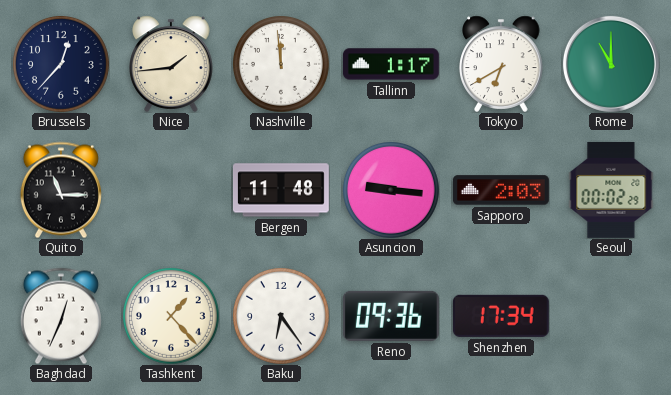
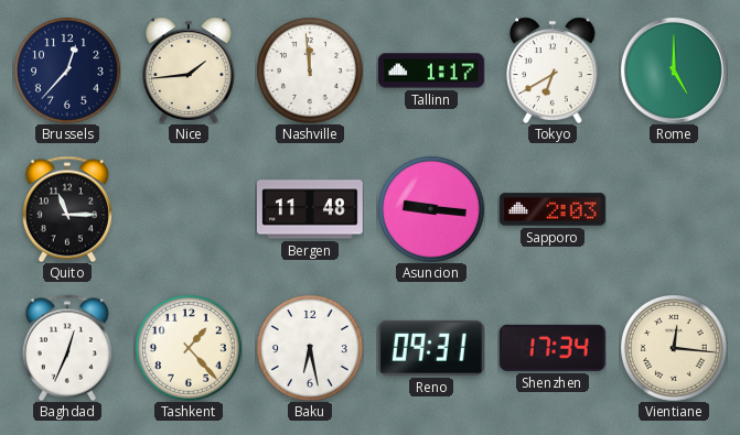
Rome: 11:00 -> 5:00 (674, 70)
Seoul: 00:02 -> none (611, 190)
Baku: 6:24 -> 6:28 (310, 348)
Reno: 09:36 -> 09:31 (431, 348)
Vientiane: none -> 12:16 (674, 348)
